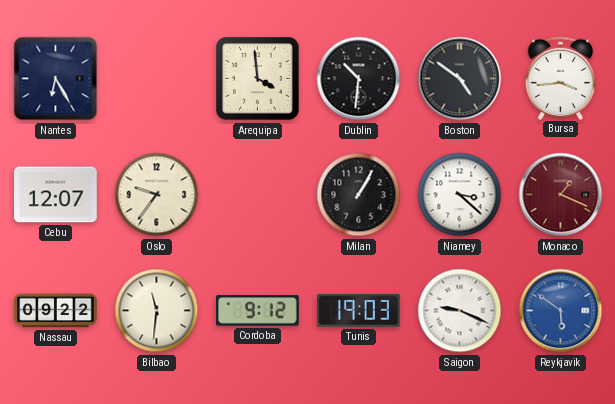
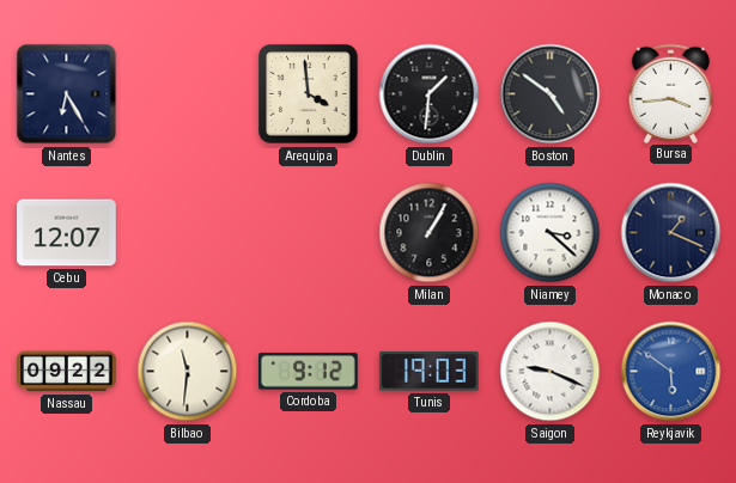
Dublin: 10:31 -> 1:31 (430, 94)
Oslo: 9:36 -> none (157, 195)
Monaco dial: burgundy -> navy (671, 233)
